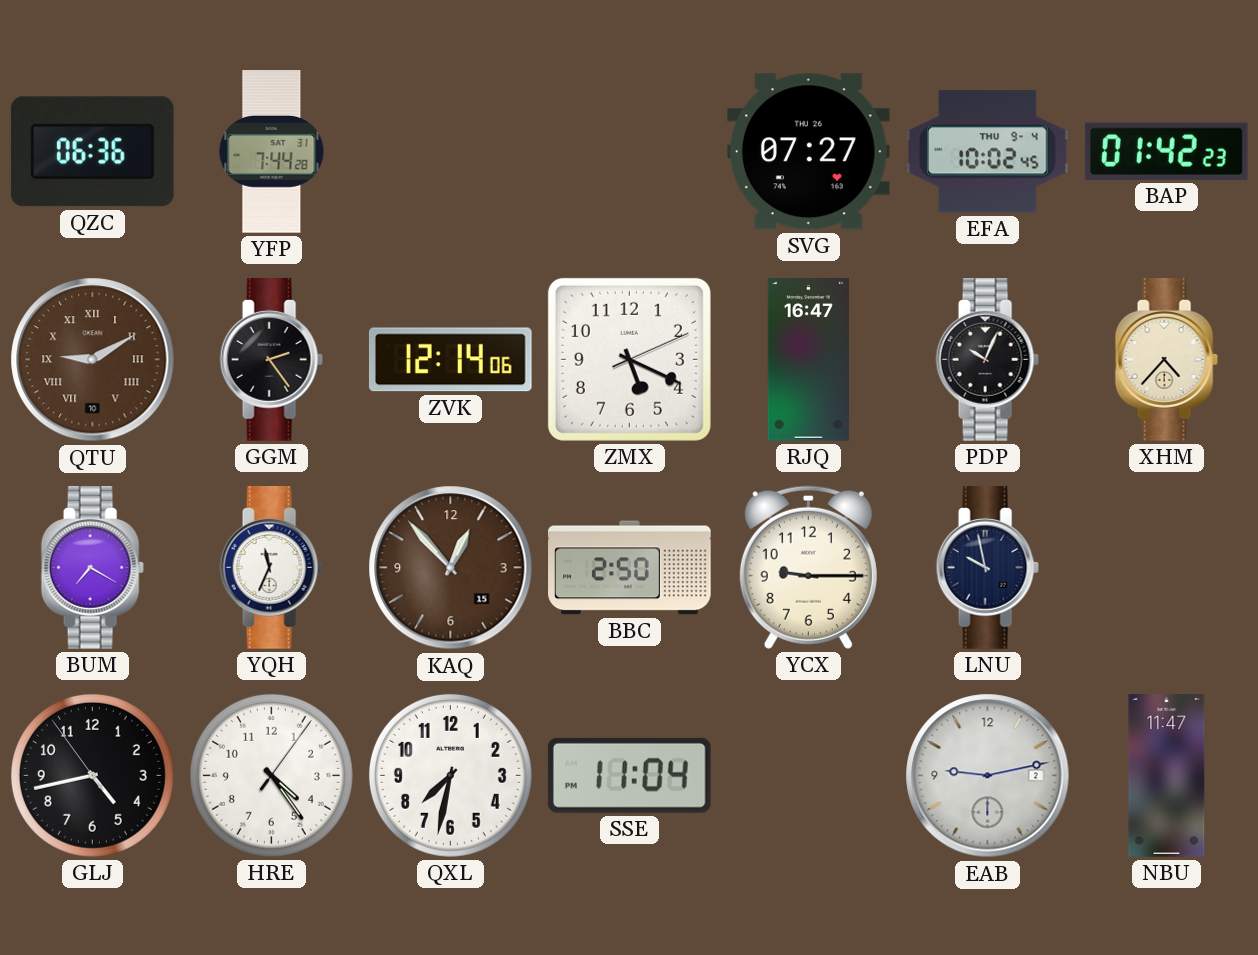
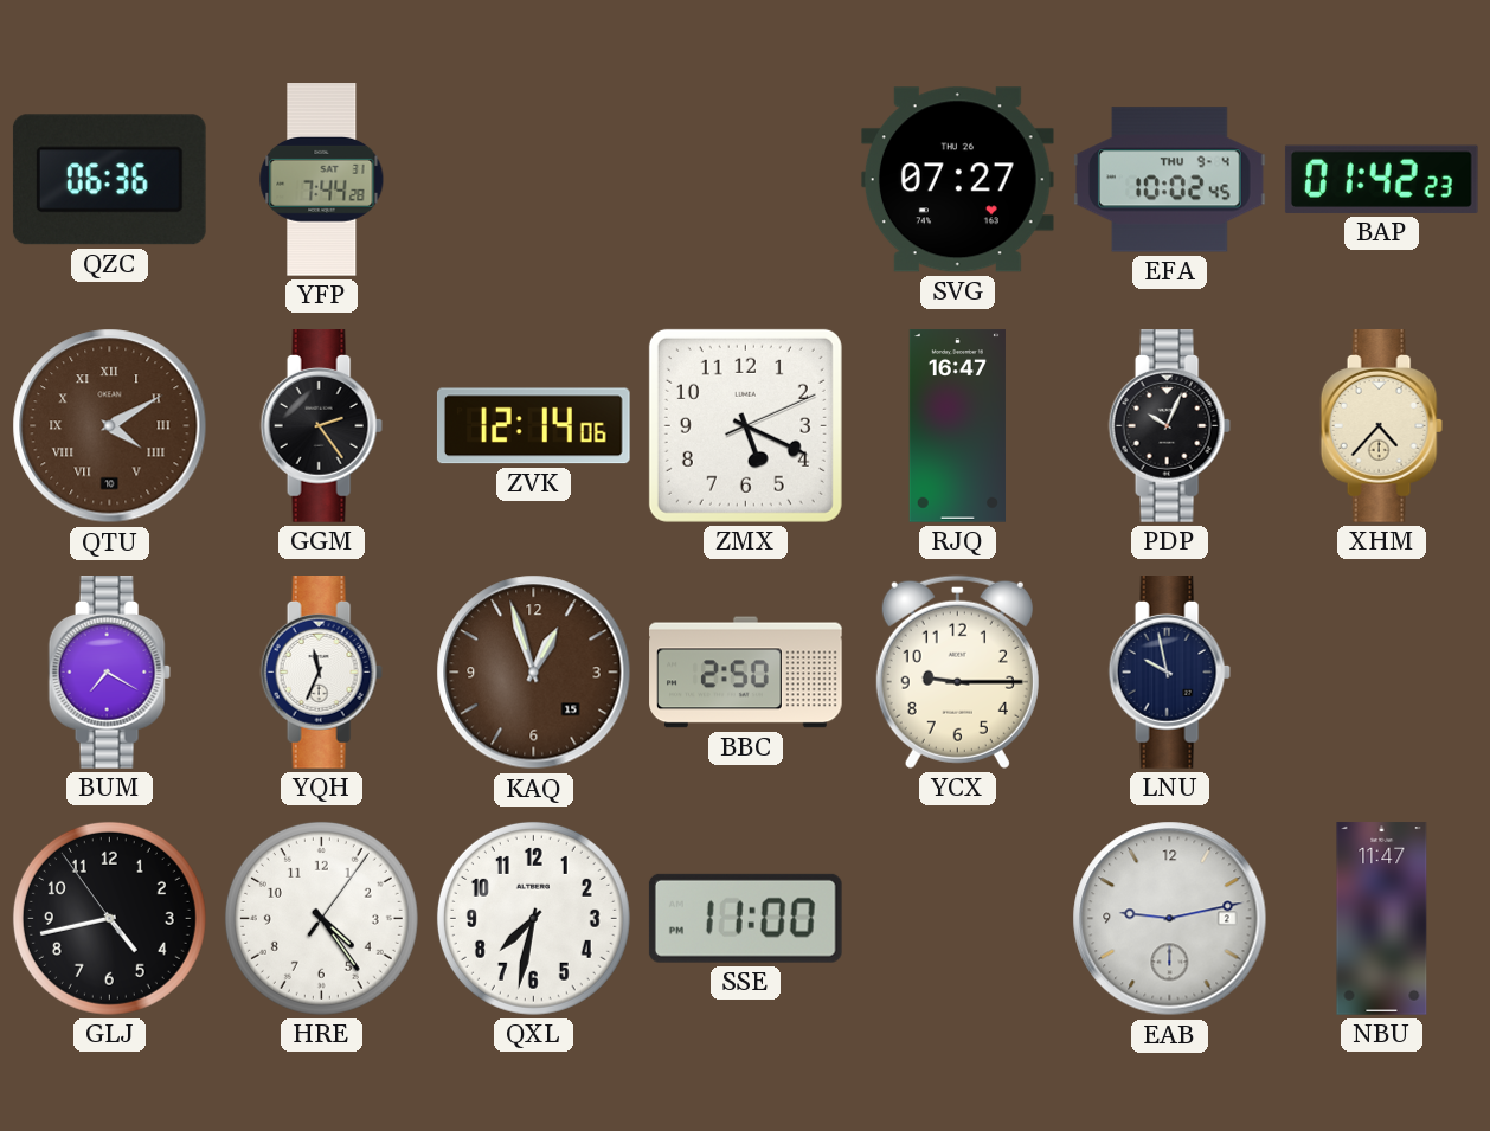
QTU: 9:10 -> 4:10 (110, 426)
KAQ: 12:53 -> 12:57 (534, 673)
SSE: 11:04 -> 11:00 (745, 918)
